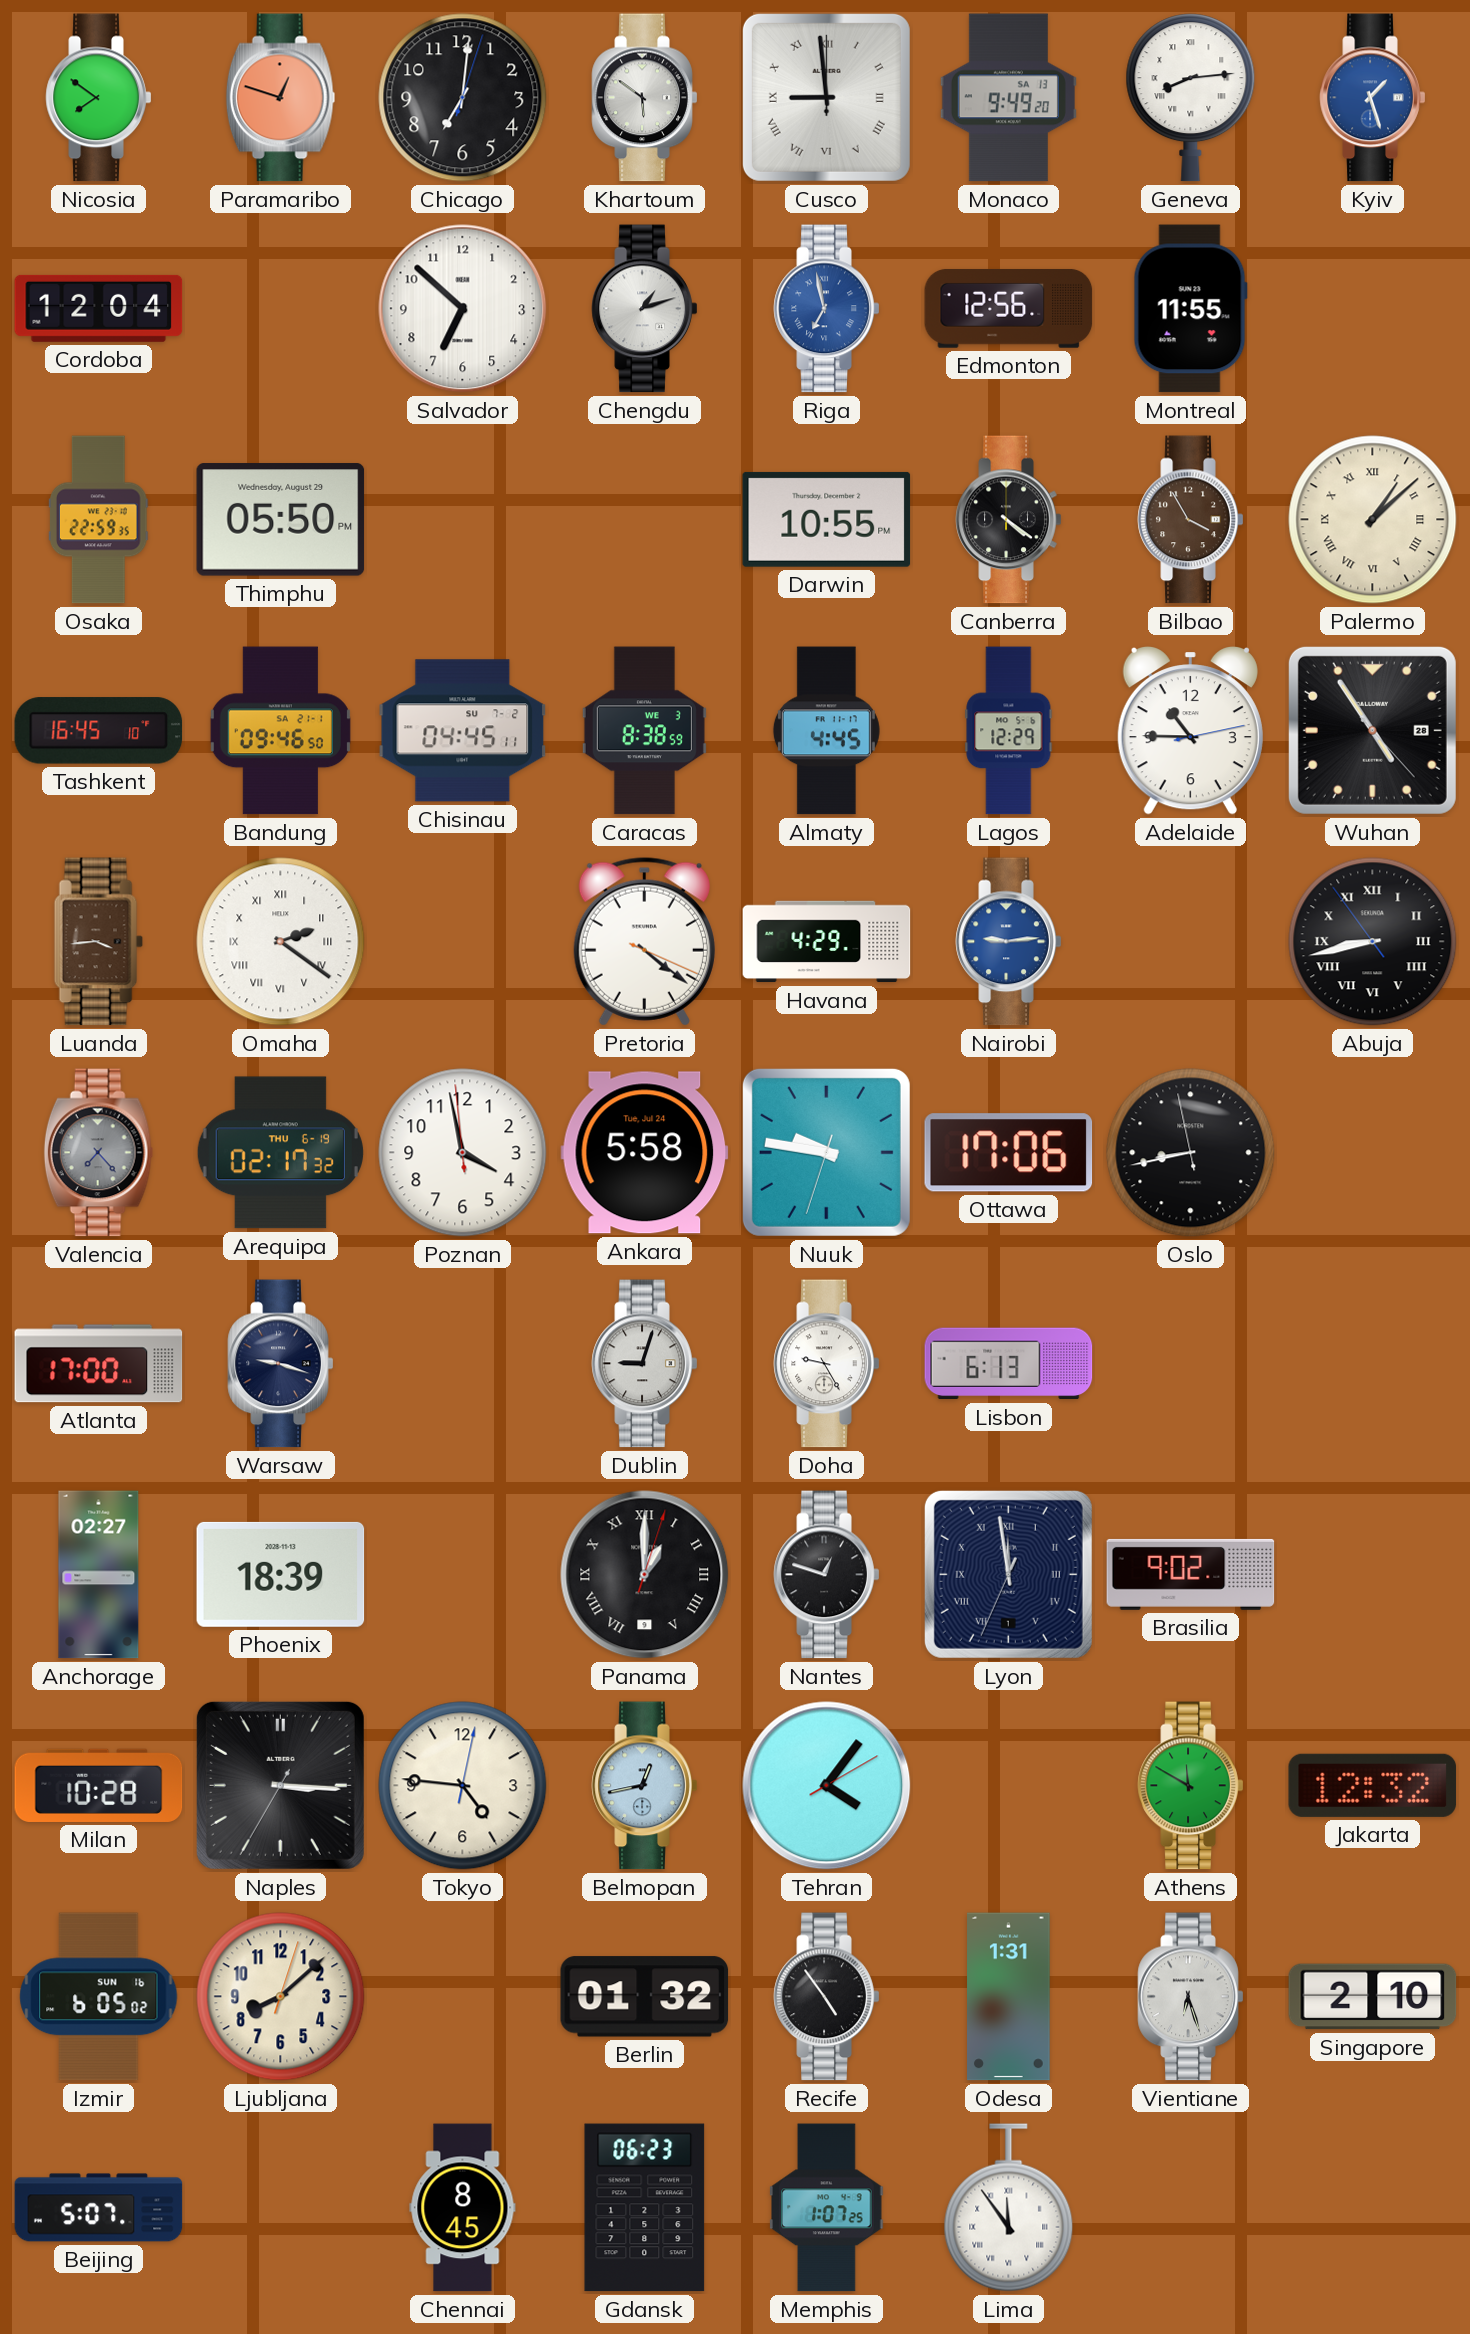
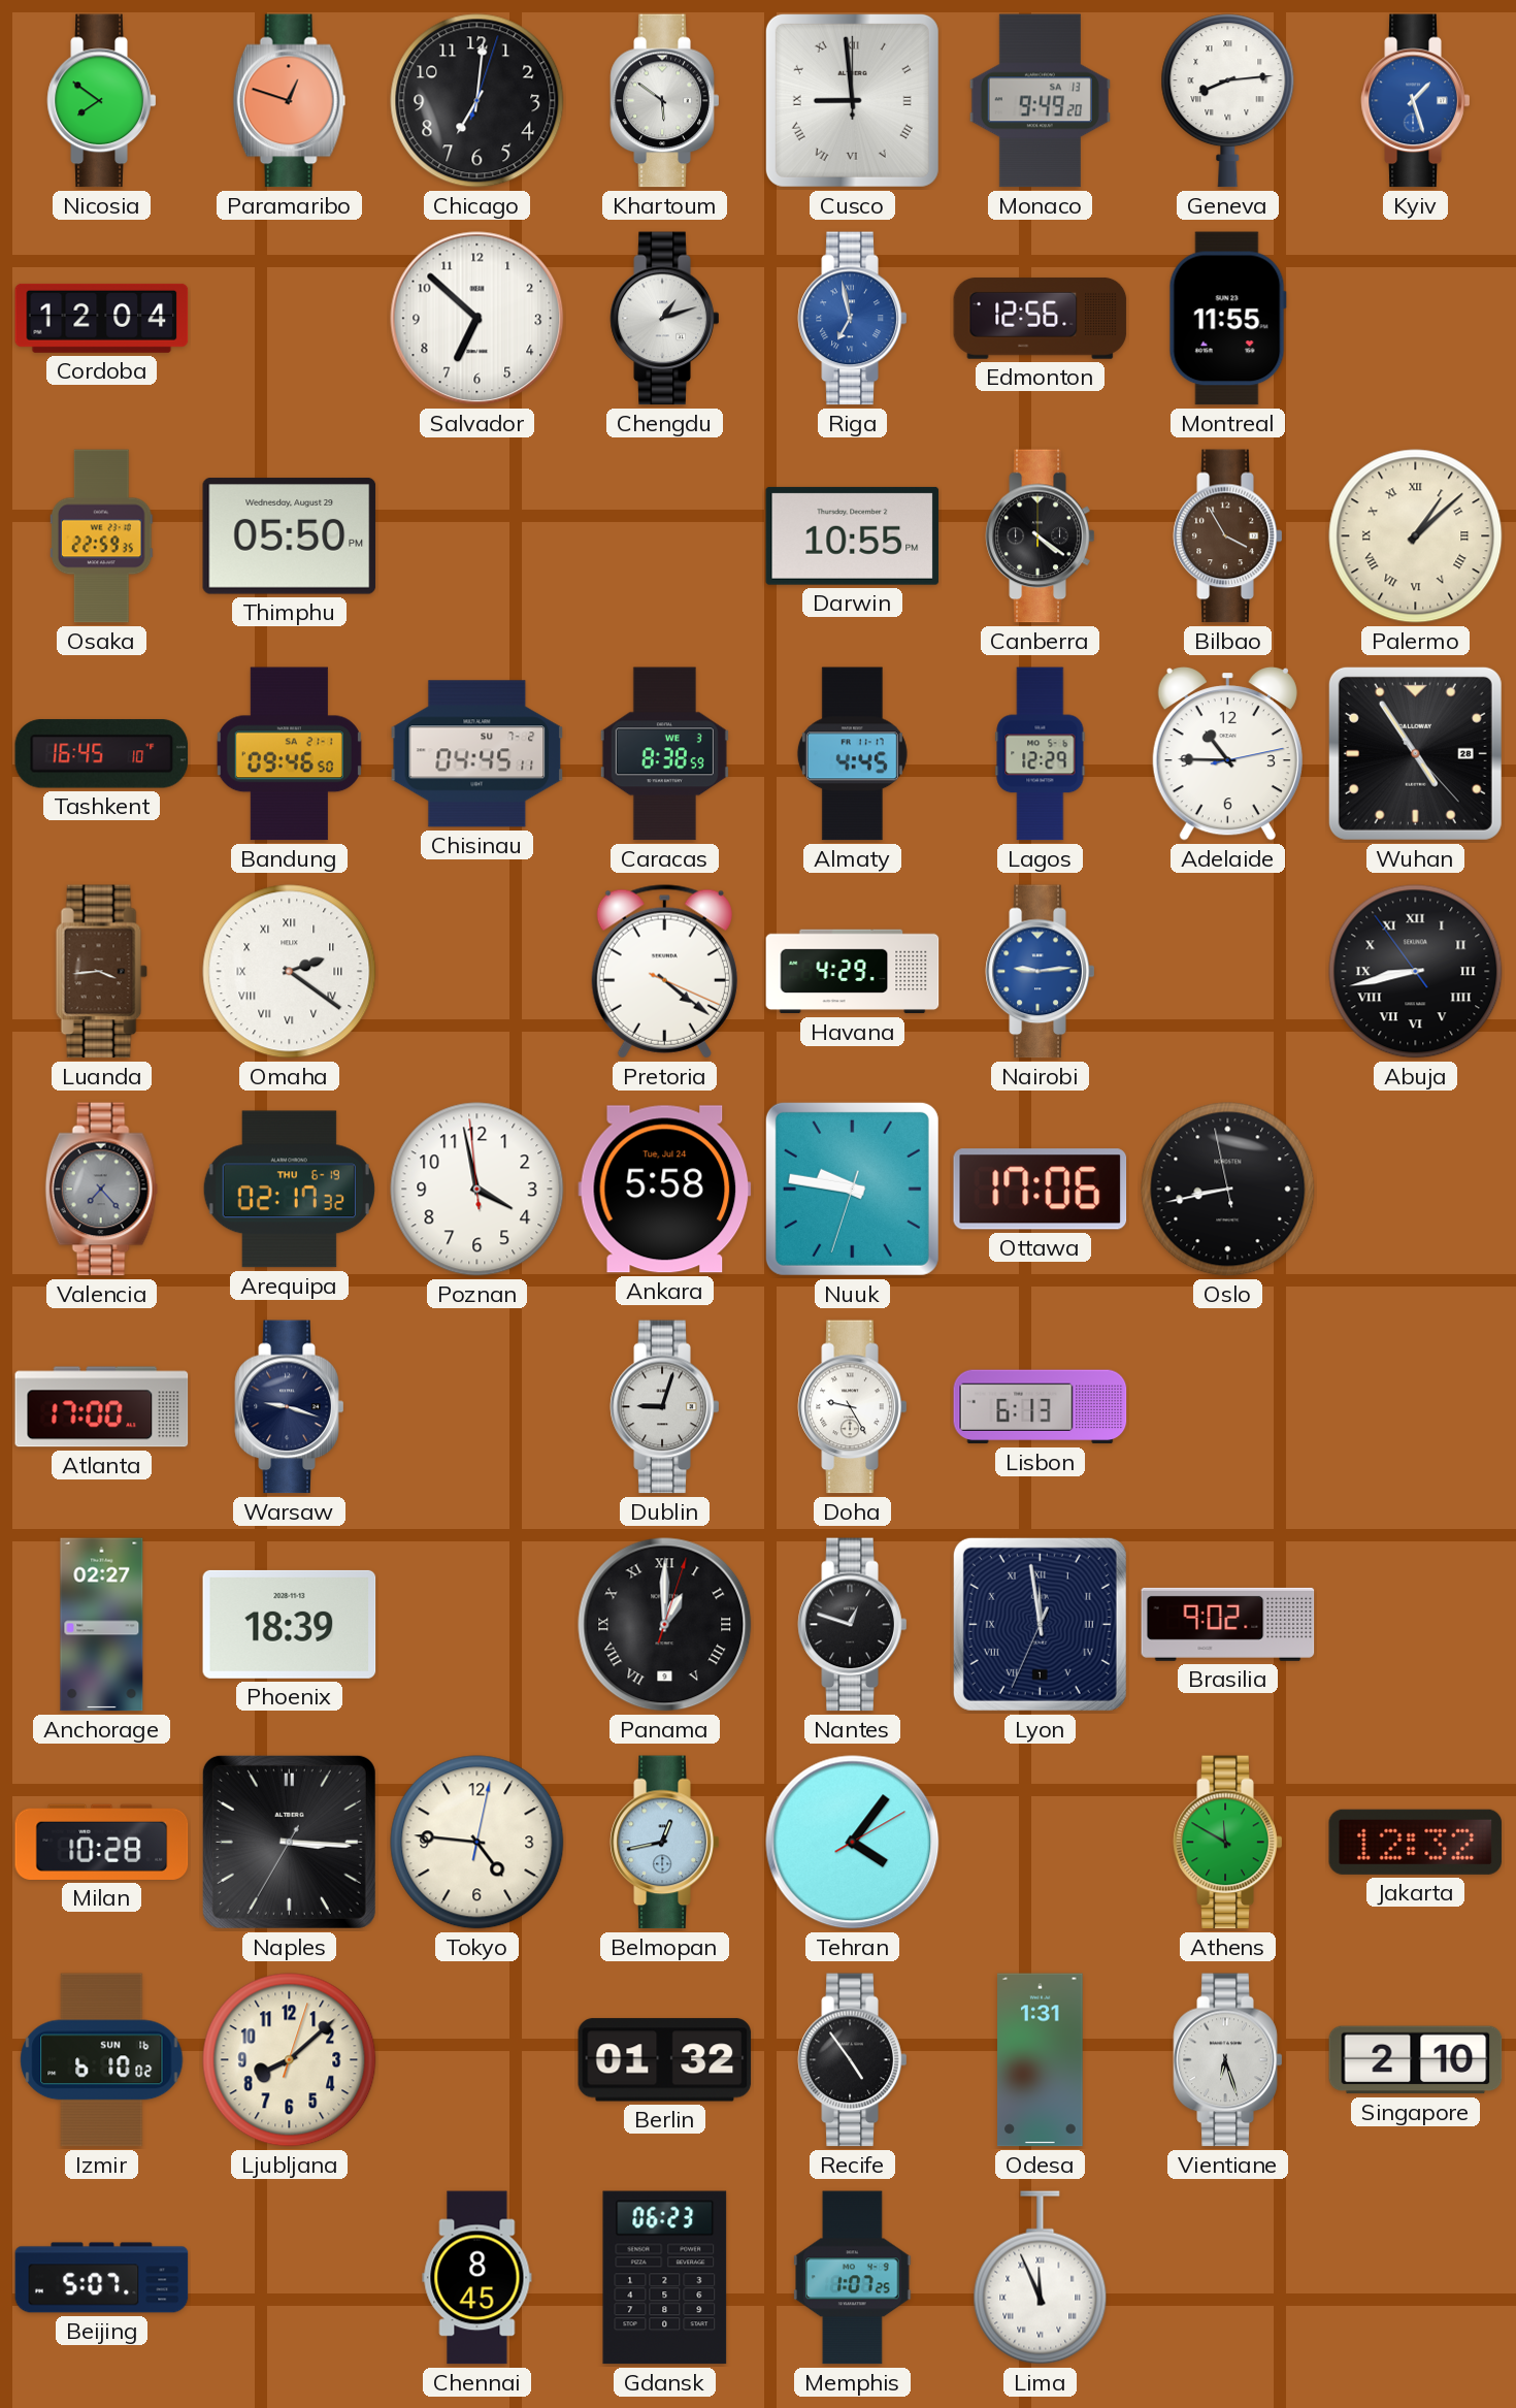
Izmir: 6:05 -> 6:10 (102, 2060)
Lima: 11:54 -> 11:56 (1041, 2278)
